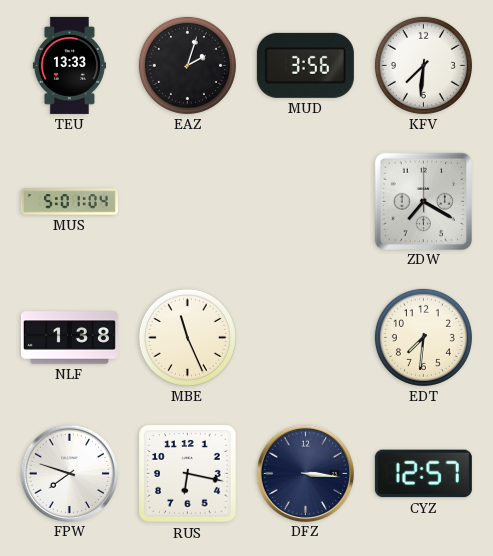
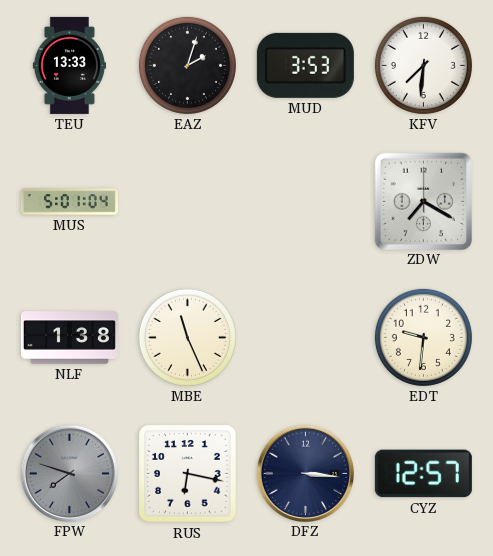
MUD: 3:56 -> 3:53 (305, 65)
EDT: 7:31 -> 9:31 (423, 337)
FPW dial: white -> grey (69, 473)
